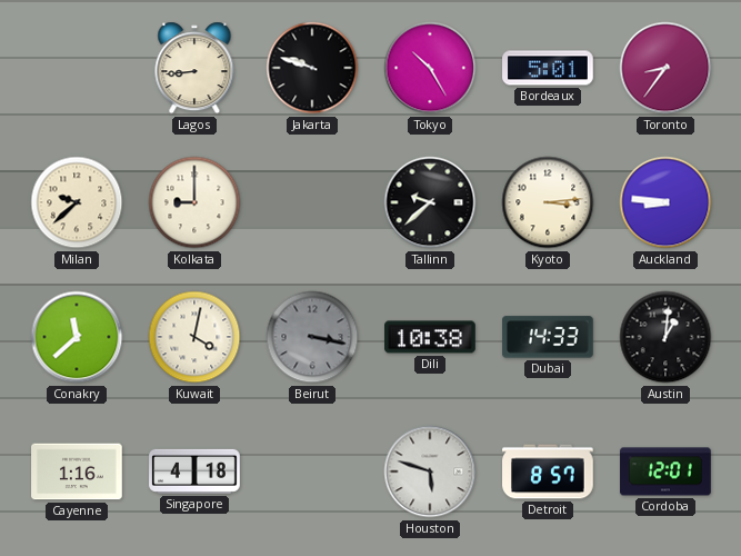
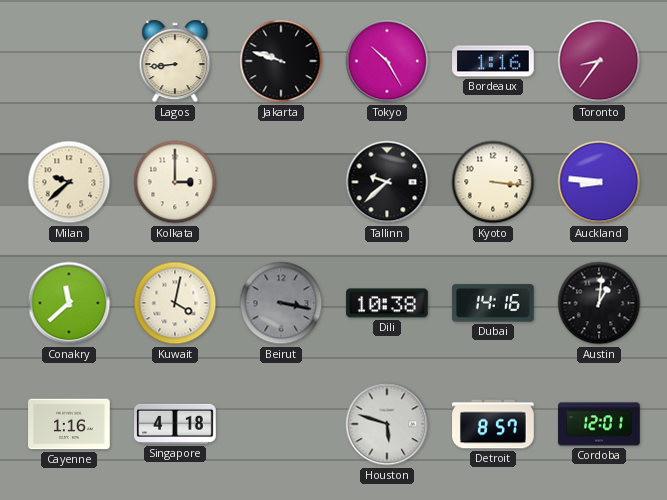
Bordeaux: 5:01 -> 1:16 (493, 61)
Kolkata: 9:00 -> 3:00 (175, 182)
Kyoto: 3:14 -> 3:16 (493, 182)
Dubai: 14:33 -> 14:16 (494, 303)
